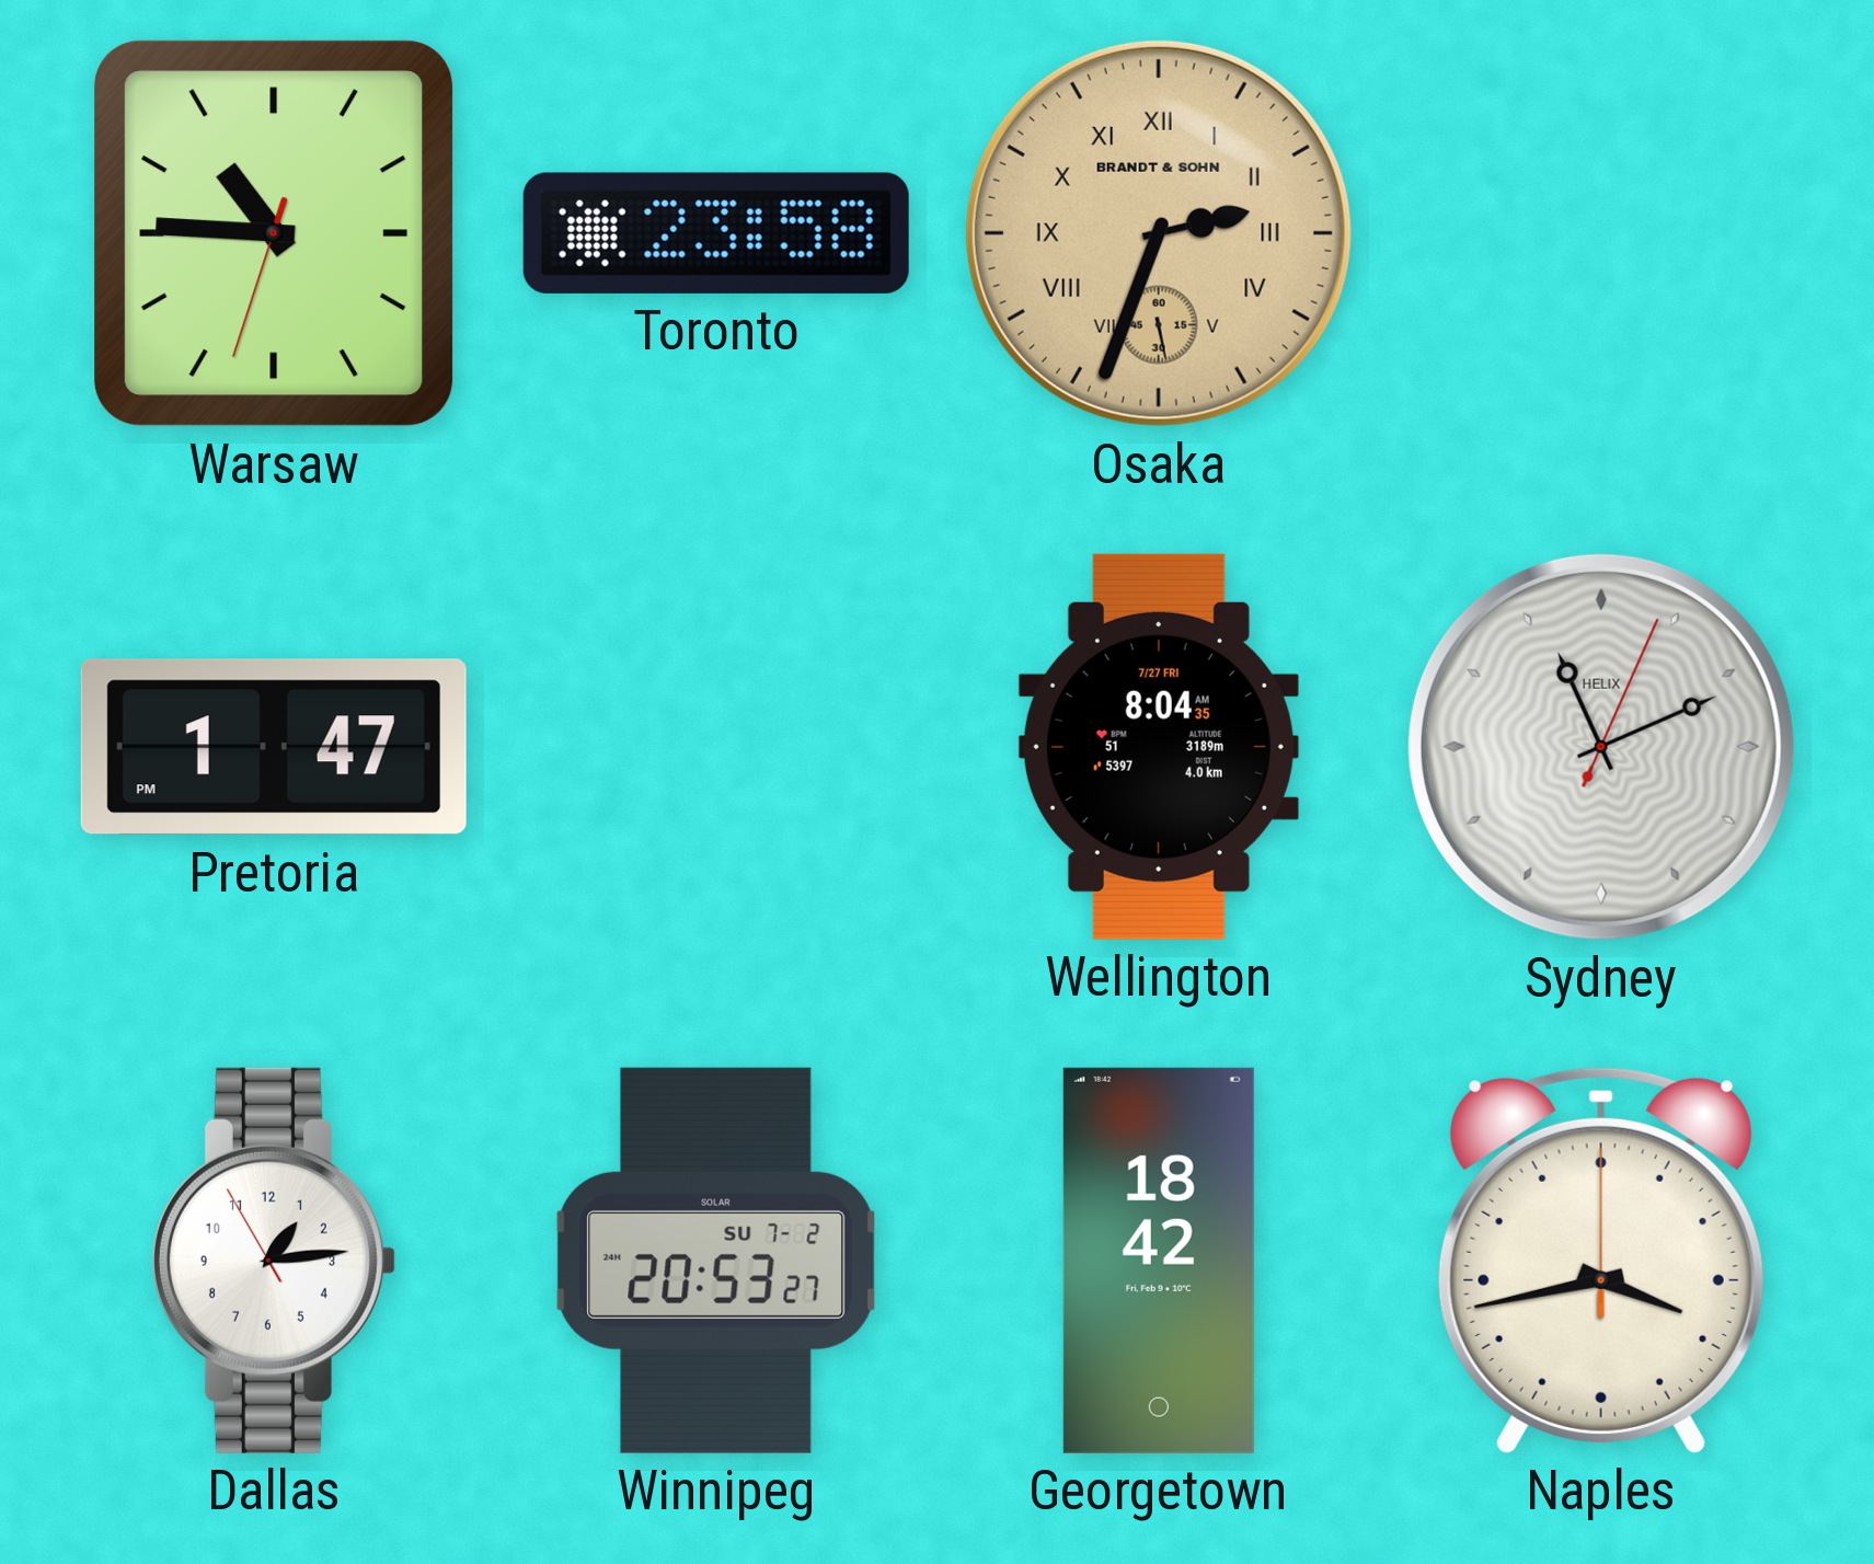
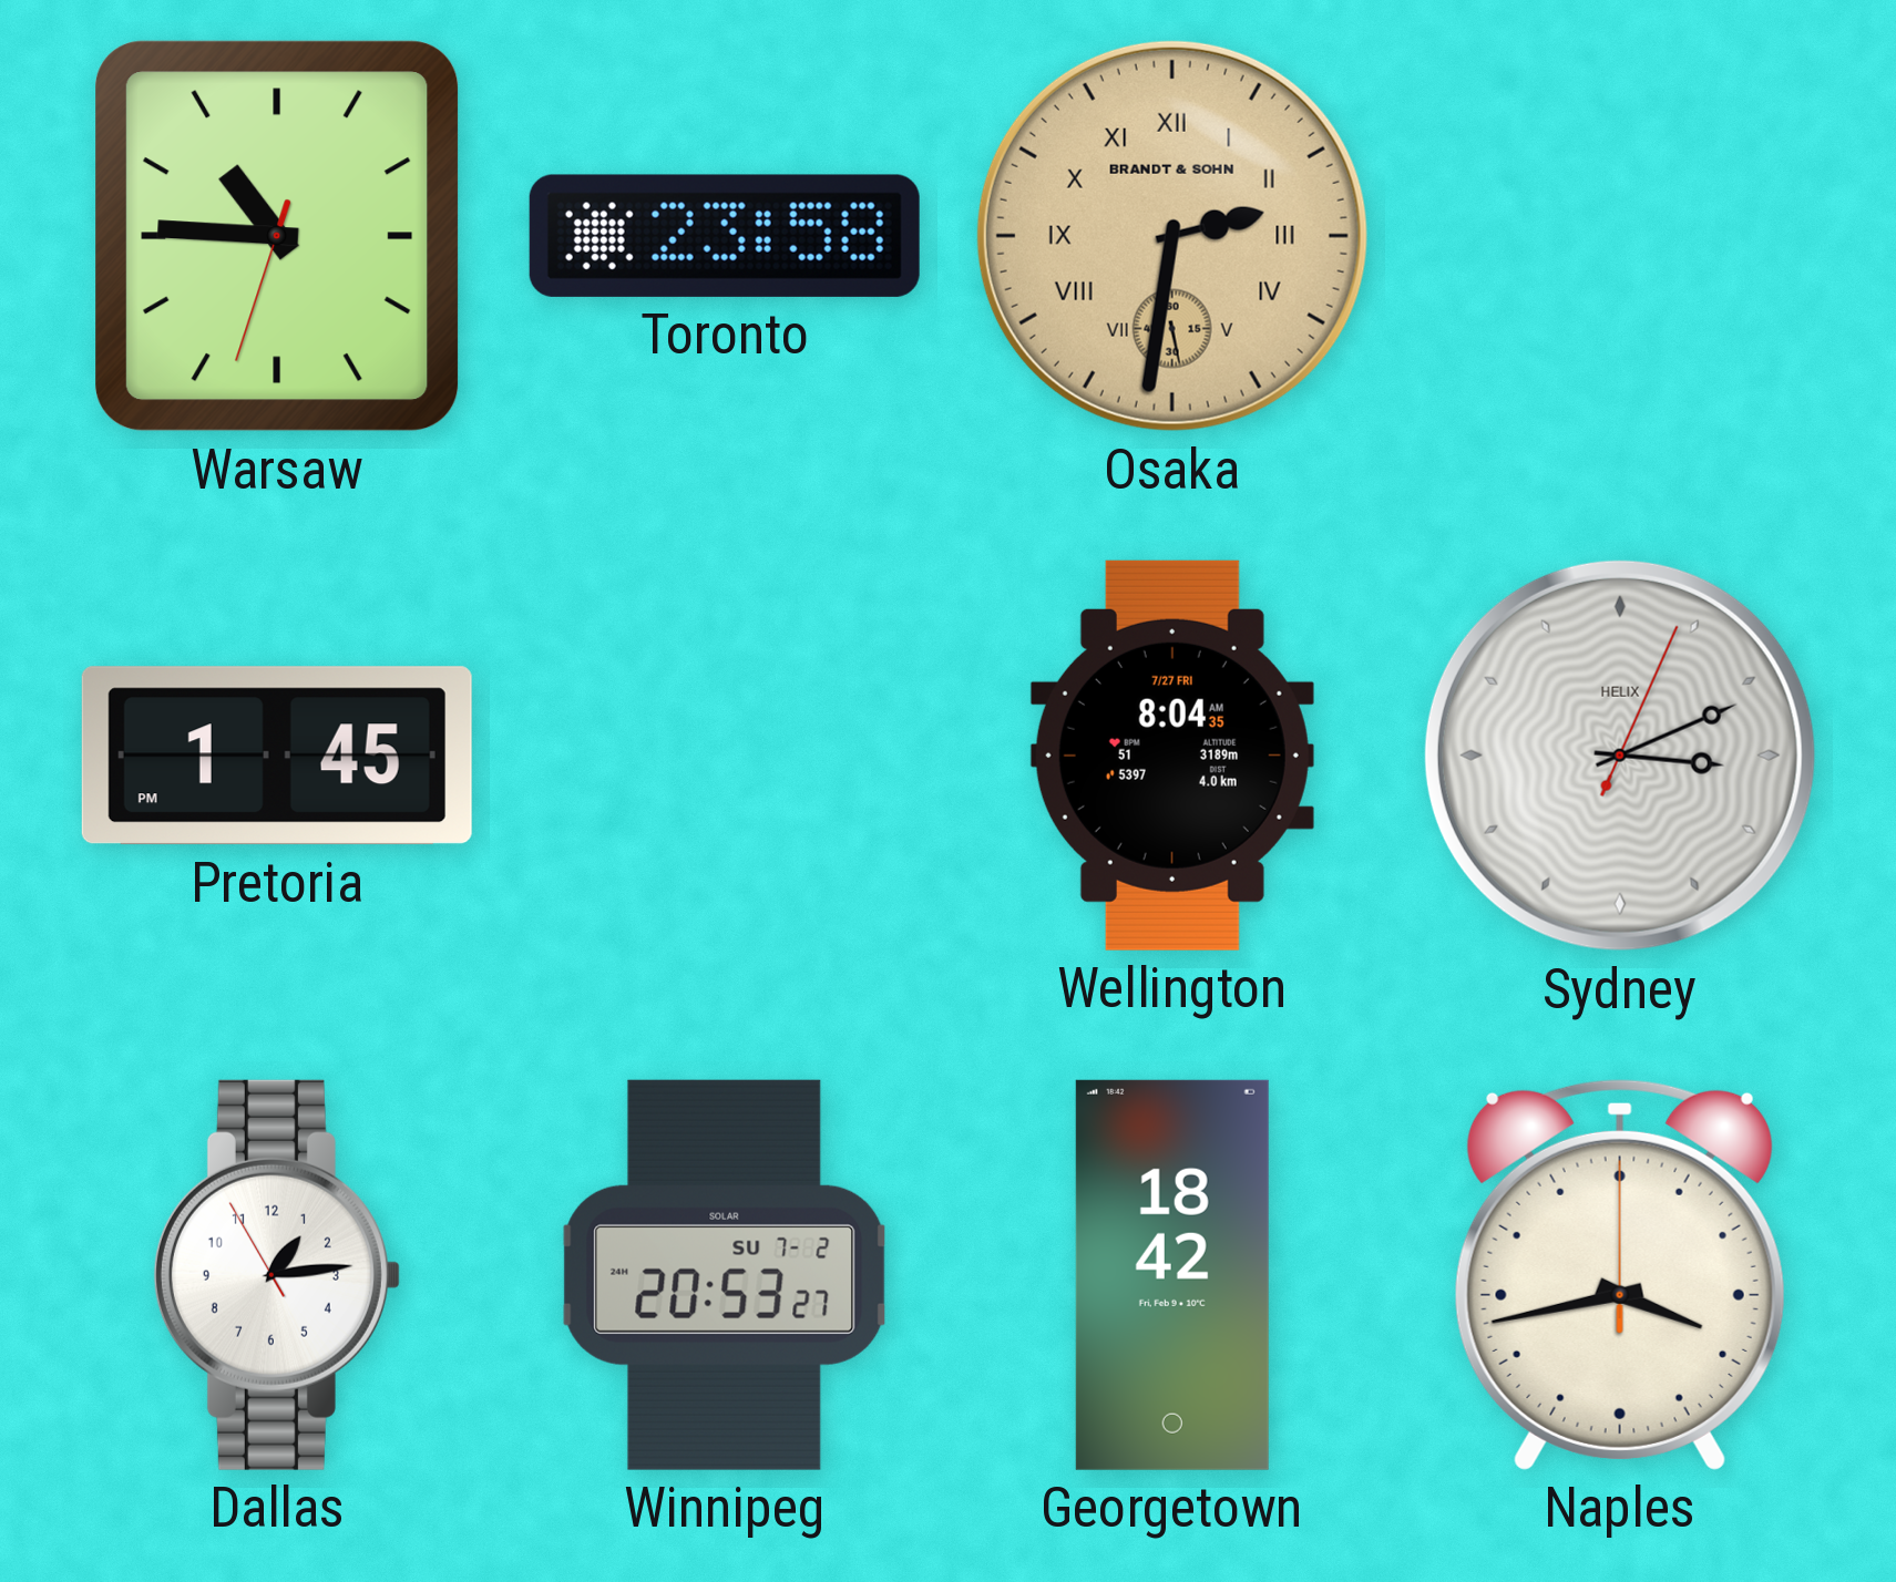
Osaka: 2:33 -> 2:31 (1172, 236)
Pretoria: 1:47 -> 1:45 (277, 756)
Sydney: 11:11 -> 3:11 (1620, 756)
